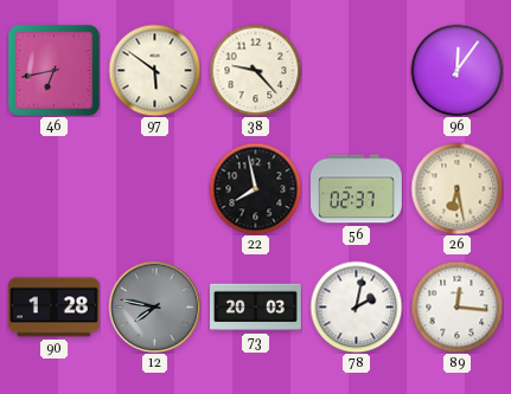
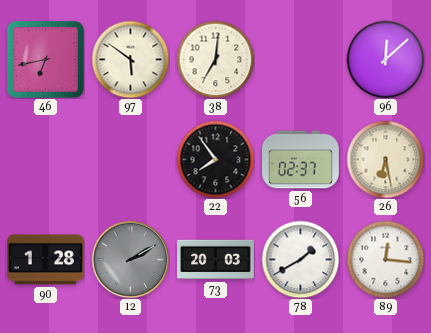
38: 9:23 -> 7:01 (215, 59)
96: 12:06 -> 12:08 (385, 59)
22: 7:58 -> 7:54 (215, 159)
12: 7:47 -> 2:10 (130, 259)
78: 2:02 -> 1:40 (300, 259)
